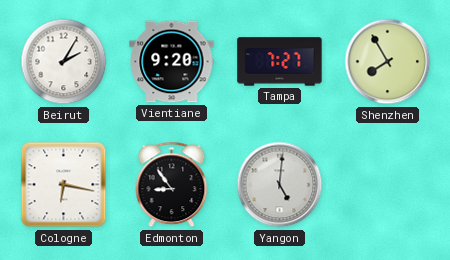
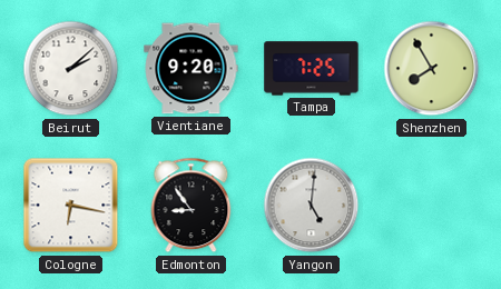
Beirut: 2:05 -> 2:08 (71, 69)
Tampa: 7:27 -> 7:25 (312, 69)
